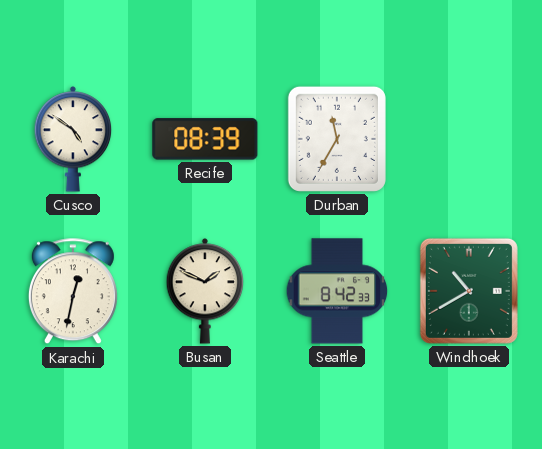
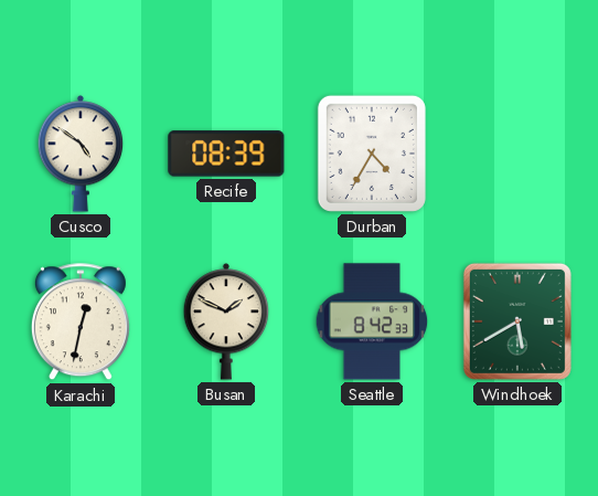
Durban: 11:35 -> 4:35 (372, 154)
Windhoek: 10:40 -> 5:40 (517, 321)
